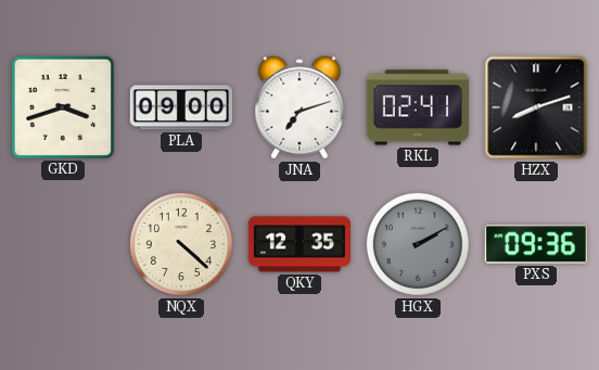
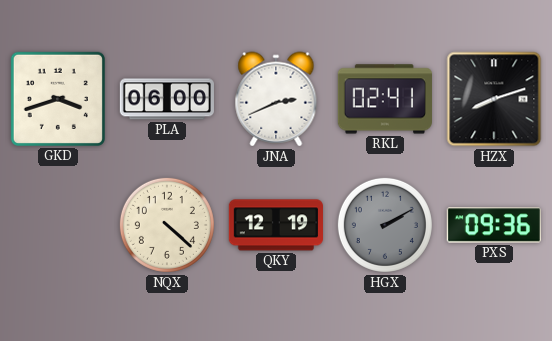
PLA: 09:00 -> 06:00 (167, 99)
JNA: 7:12 -> 2:41 (276, 99)
QKY: 12:35 -> 12:19 (275, 225)
